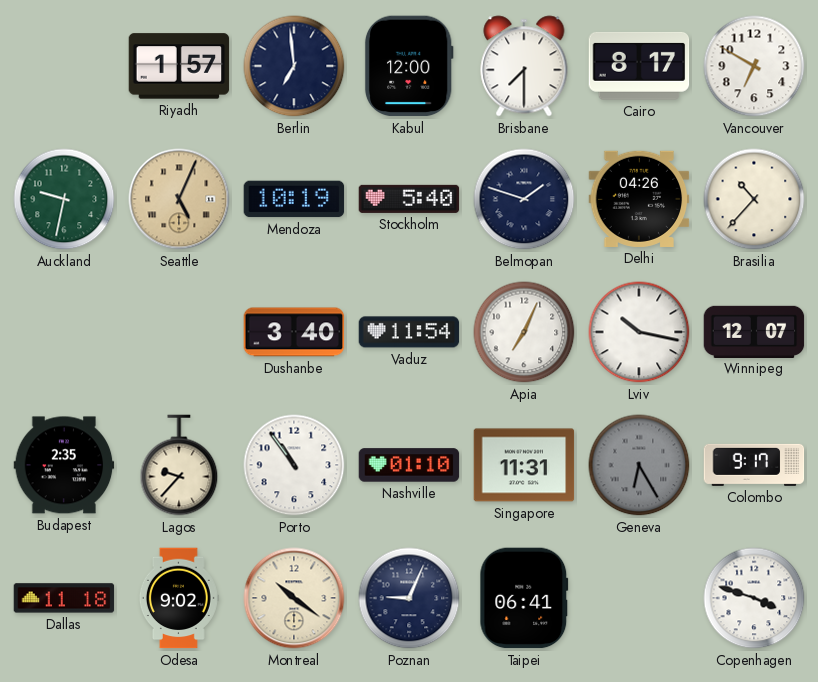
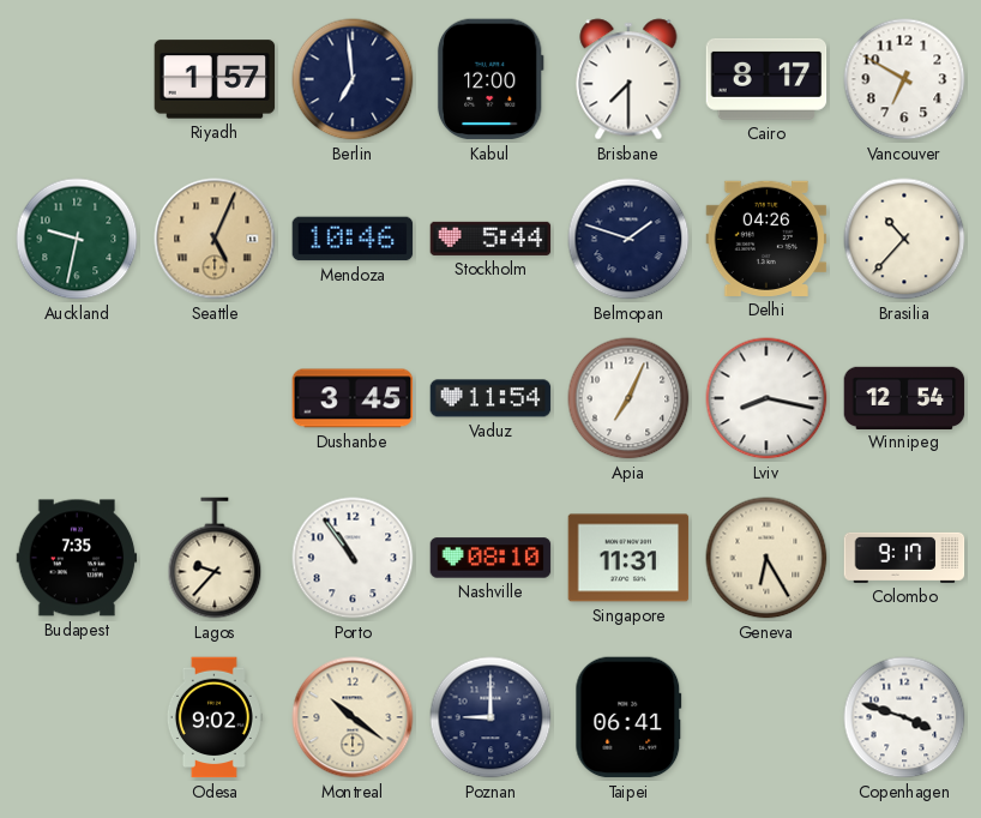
Mendoza: 10:19 -> 10:46 (353, 239)
Stockholm: 5:40 -> 5:44 (490, 239)
Dushanbe: 3:40 -> 3:45 (353, 398)
Lviv: 10:17 -> 8:17 (766, 398)
Winnipeg: 12:07 -> 12:54 (904, 397)
Budapest: 2:35 -> 7:35 (77, 558)
Nashville: 01:10 -> 08:10 (490, 558)
Geneva dial: grey -> cream (766, 558)
Dallas: 11:18 -> none (64, 598)
Poznan: 9:04 -> 9:00 (490, 717)
